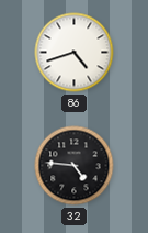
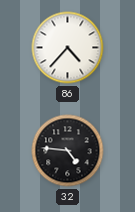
86: 4:42 -> 4:37 (68, 48)
